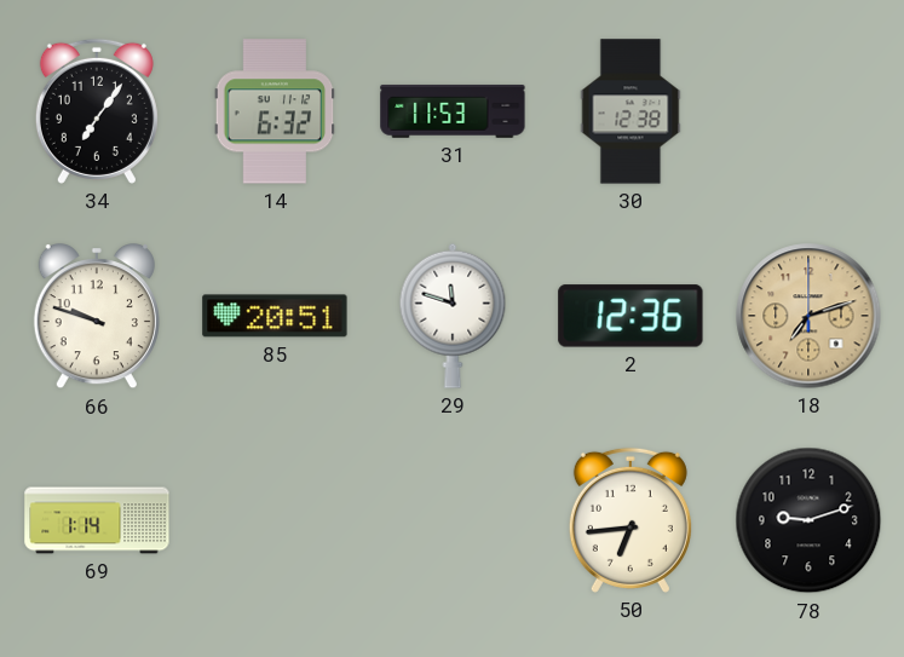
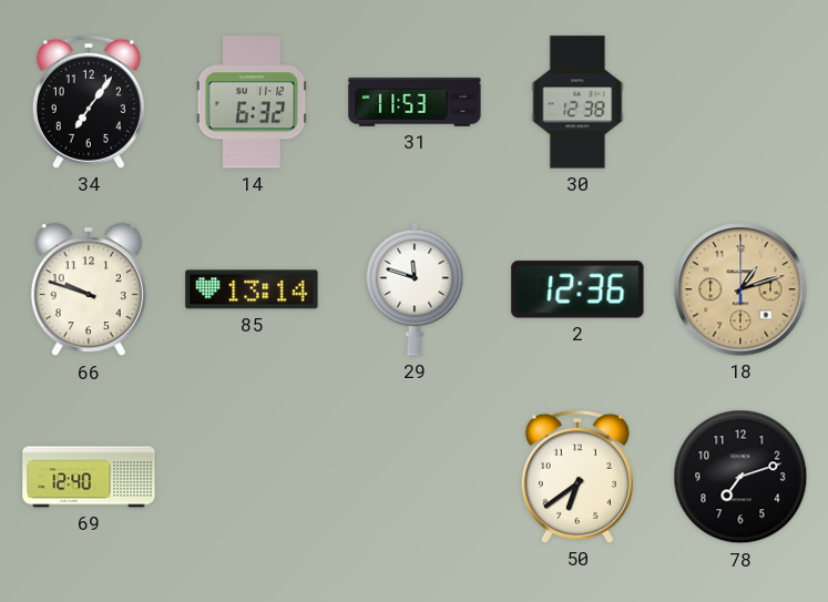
85: 20:51 -> 13:14 (252, 289)
18: 7:12 -> 1:12 (740, 289)
69: 1:14 -> 12:40 (89, 477)
50: 6:44 -> 6:39 (577, 477)
78: 9:12 -> 7:12 (740, 477)
